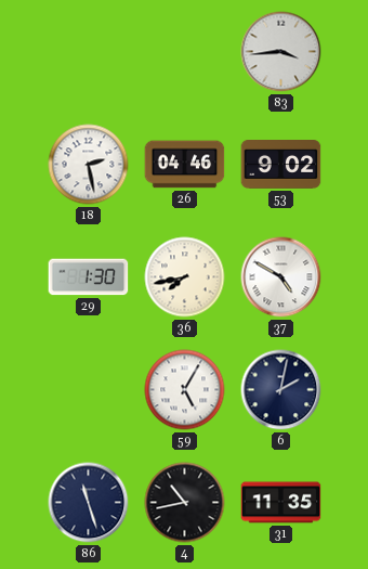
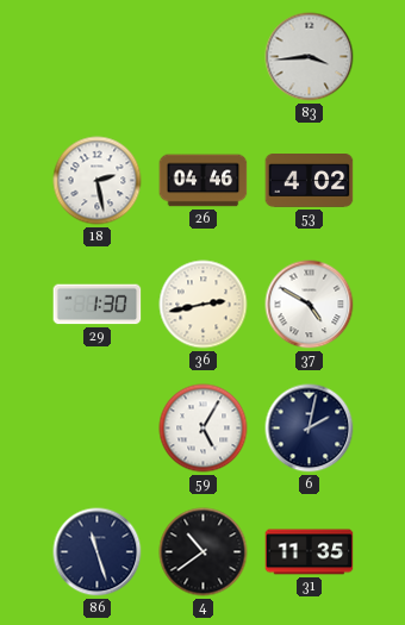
53: 9:02 -> 4:02 (310, 181)
36: 7:43 -> 2:43 (204, 305)
4: 10:43 -> 10:39 (204, 552)
